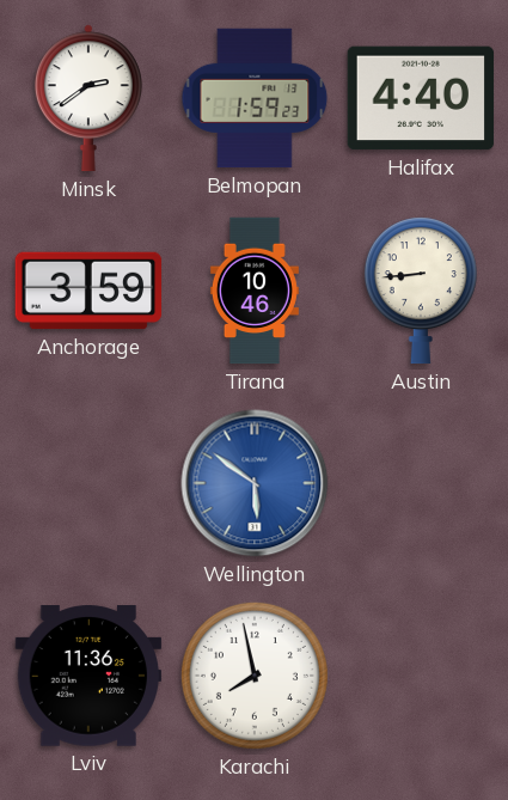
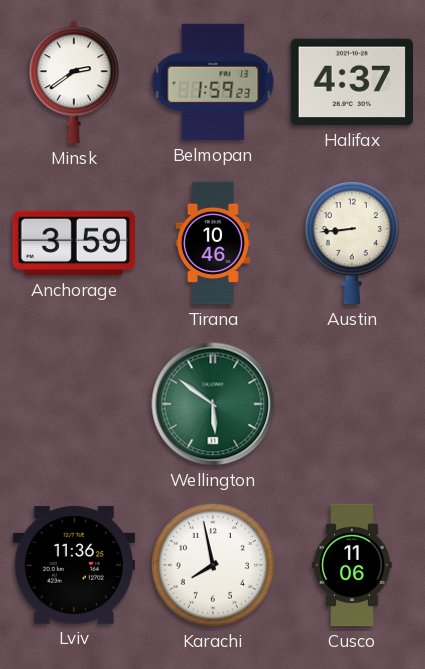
Halifax: 4:40 -> 4:37 (352, 82)
Wellington dial: blue -> green (213, 404)
Cusco: none -> 11:06 (352, 565)
